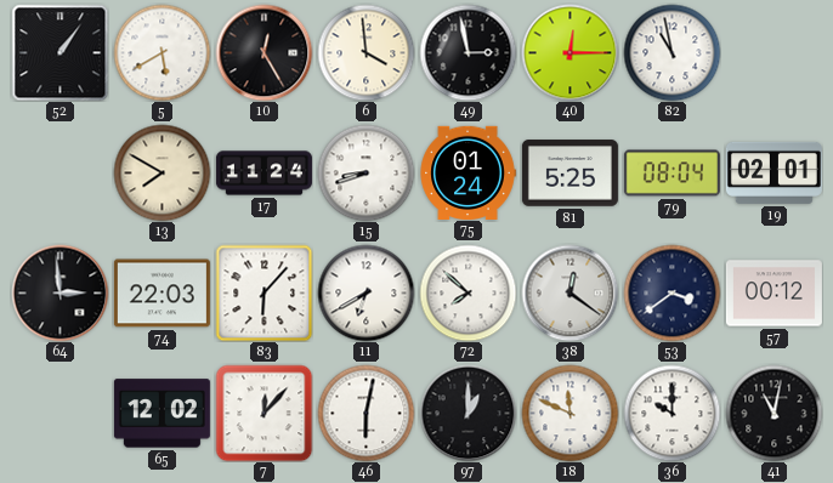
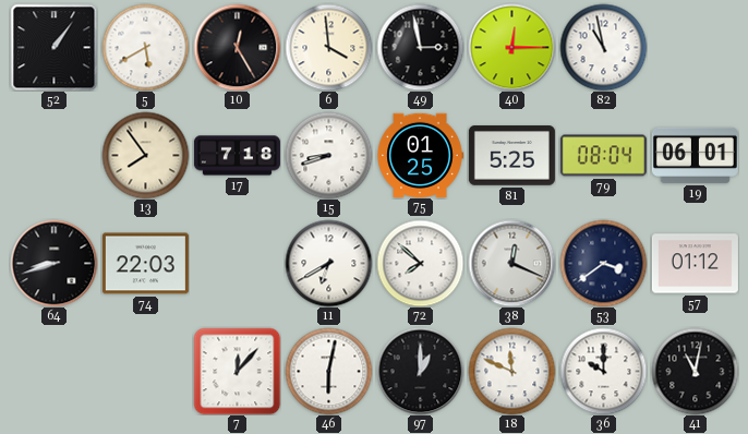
13: 7:50 -> 7:54 (145, 155)
17: 11:24 -> 7:18 (237, 156)
75: 01:24 -> 01:25 (420, 155)
19: 02:01 -> 06:01 (695, 155)
64: 2:59 -> 8:42 (53, 263)
83: 6:07 -> none (263, 292)
38: 12:21 -> 12:19 (511, 263)
57: 00:12 -> 01:12 (695, 264)
65: 12:02 -> none (161, 414)
